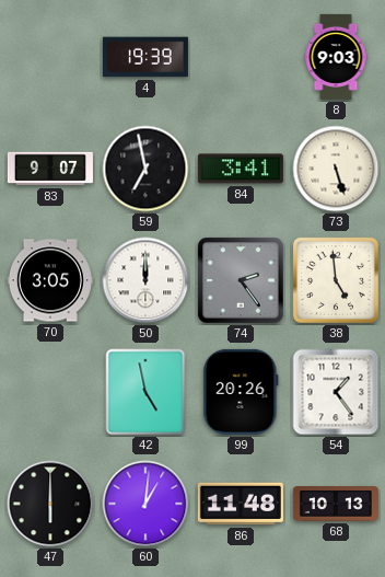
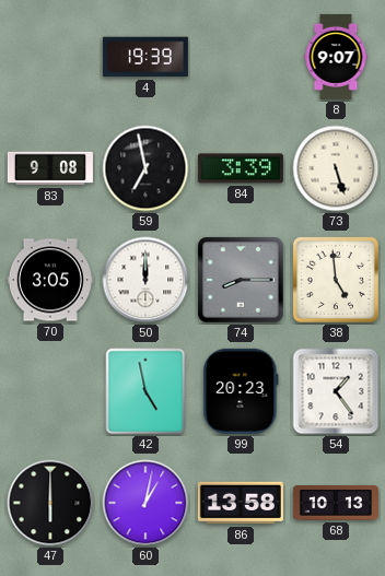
8: 9:03 -> 9:07 (336, 57)
83: 9:07 -> 9:08 (50, 168)
84: 3:41 -> 3:39 (241, 168)
74: 2:24 -> 8:15 (242, 281)
99: 20:26 -> 20:23 (241, 391)
60: 1:01 -> 1:02 (145, 503)
86: 11:48 -> 13:58 (241, 503)
